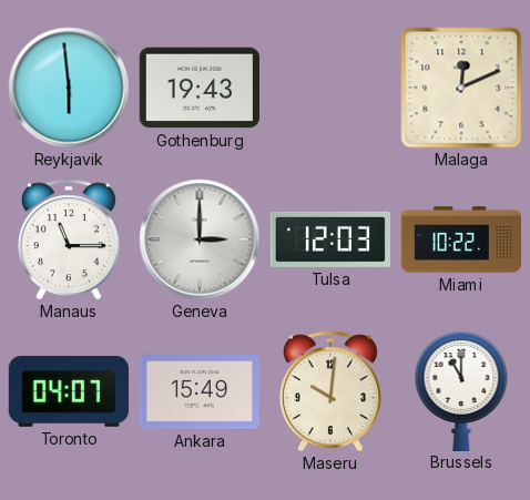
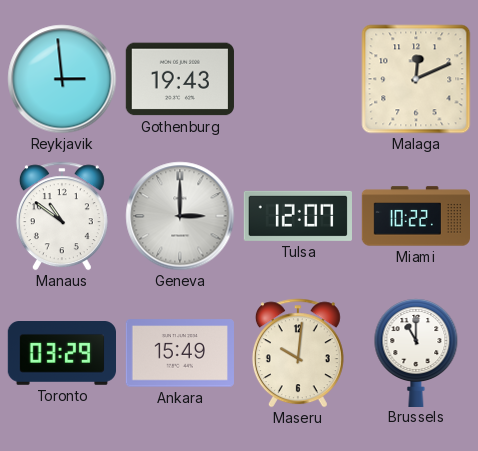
Reykjavik: 5:59 -> 2:59 (62, 79)
Manaus: 11:15 -> 10:51 (62, 216)
Tulsa: 12:03 -> 12:07 (297, 216)
Toronto: 04:07 -> 03:29 (61, 354)
